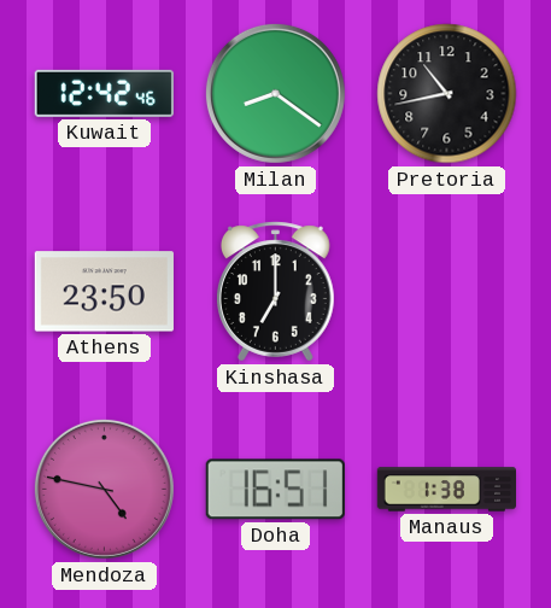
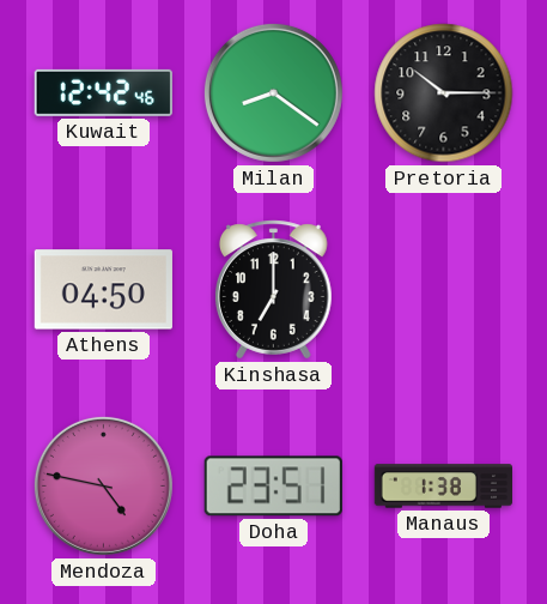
Pretoria: 10:43 -> 10:15 (444, 93)
Athens: 23:50 -> 04:50 (103, 290)
Doha: 16:51 -> 23:51 (273, 487)
